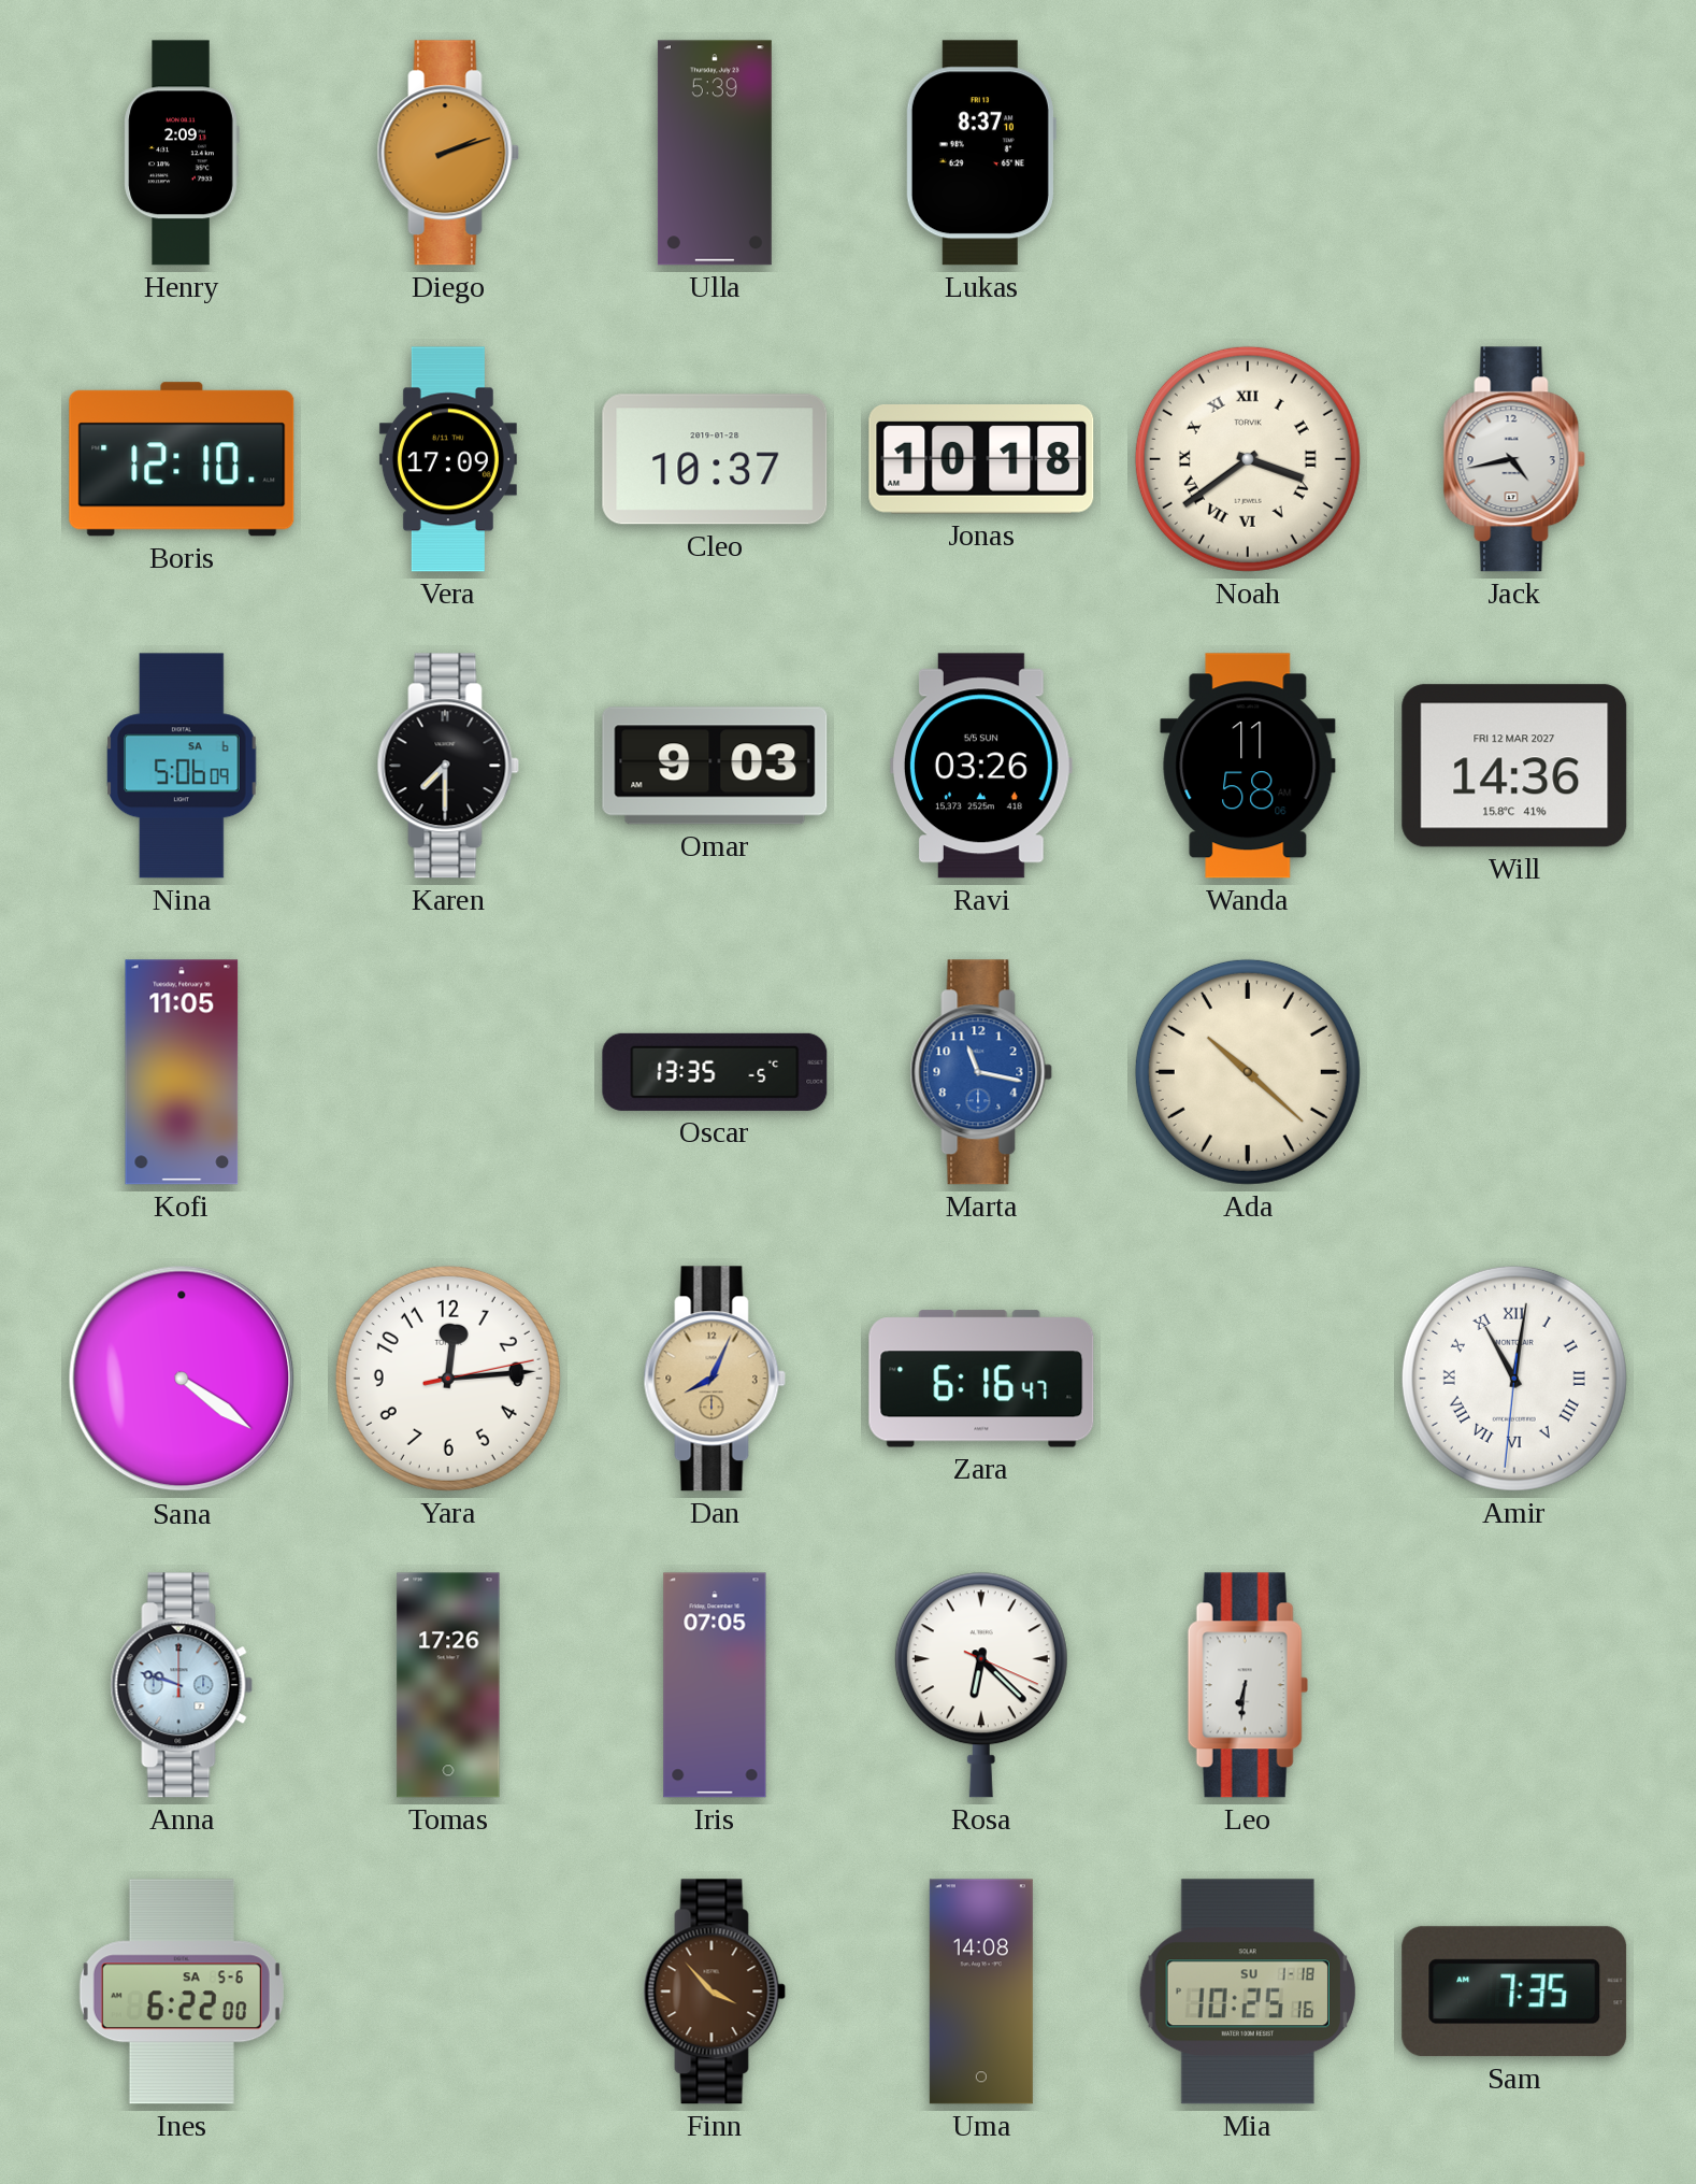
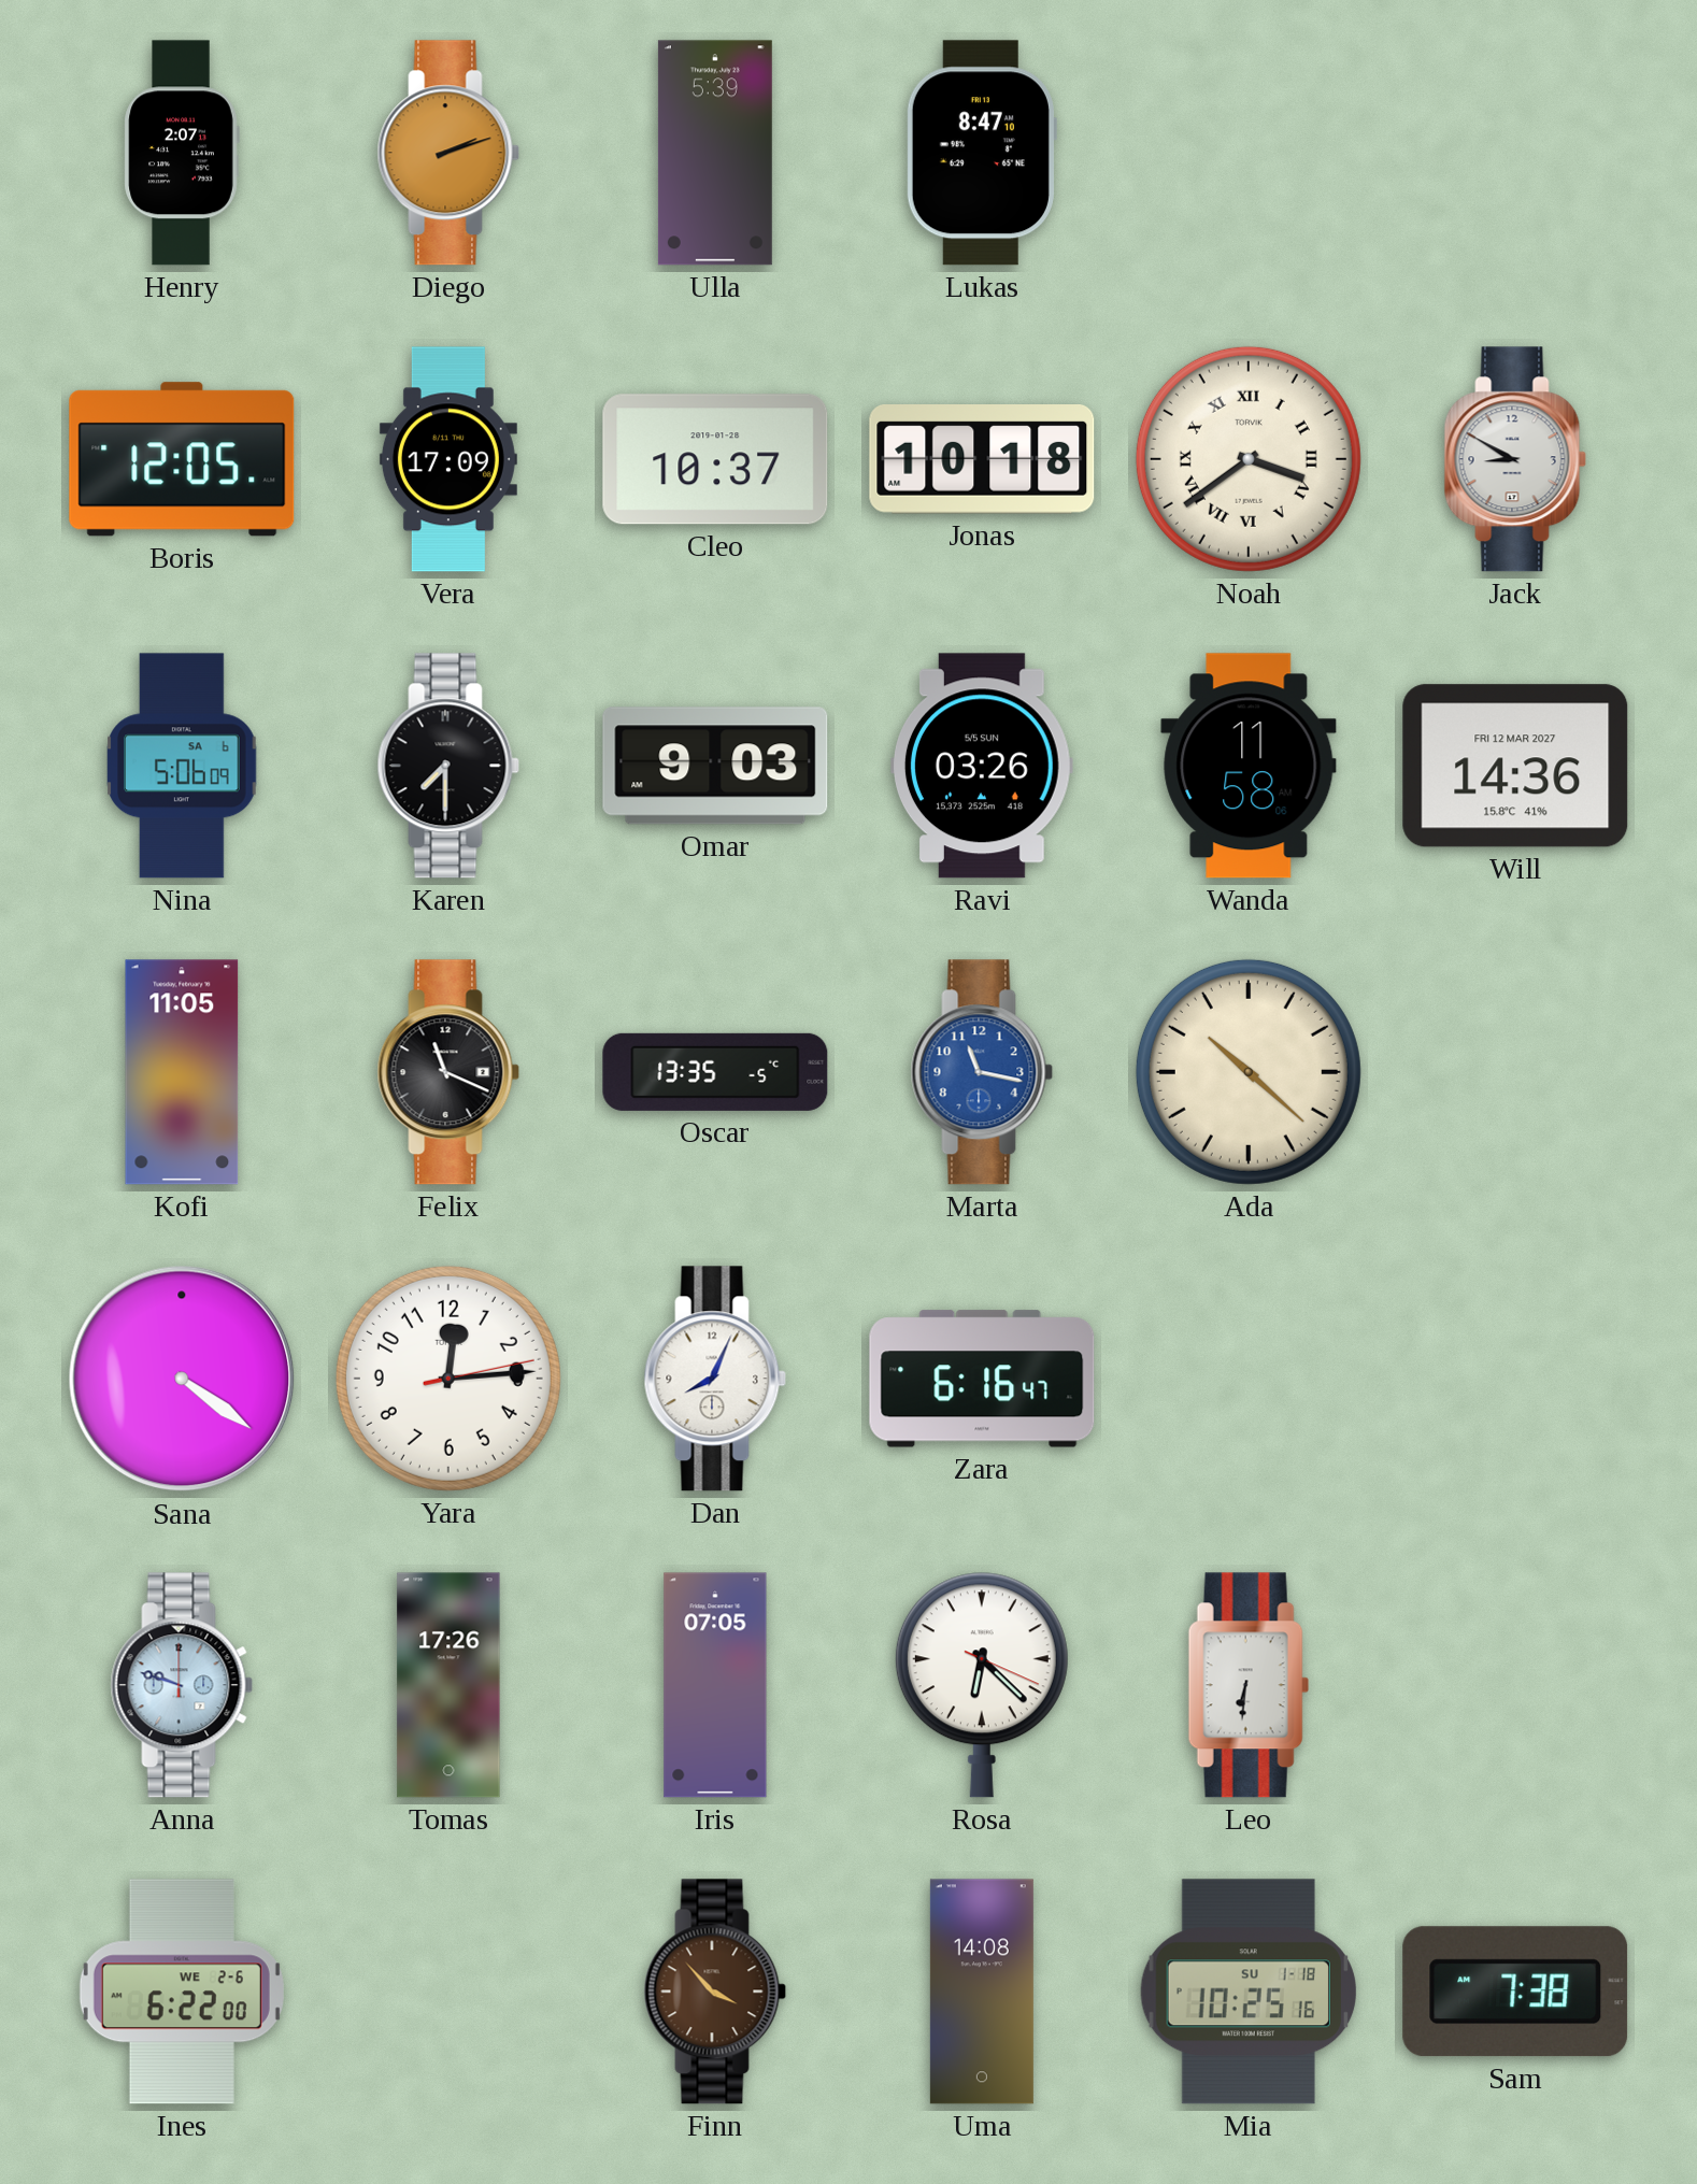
Henry: 2:09 -> 2:07 (182, 153)
Lukas: 8:37 -> 8:47 (981, 153)
Boris: 12:10 -> 12:05 (182, 459)
Jack: 4:43 -> 8:50 (1515, 459)
Felix: none -> 11:19 (448, 1072)
Dan dial: champagne -> white (715, 1379)
Amir: 11:01 -> none (1514, 1379)
Ines date: SA 5-6 -> WE 2-6 (182, 1992)
Sam: 7:35 -> 7:38 (1515, 1992)
